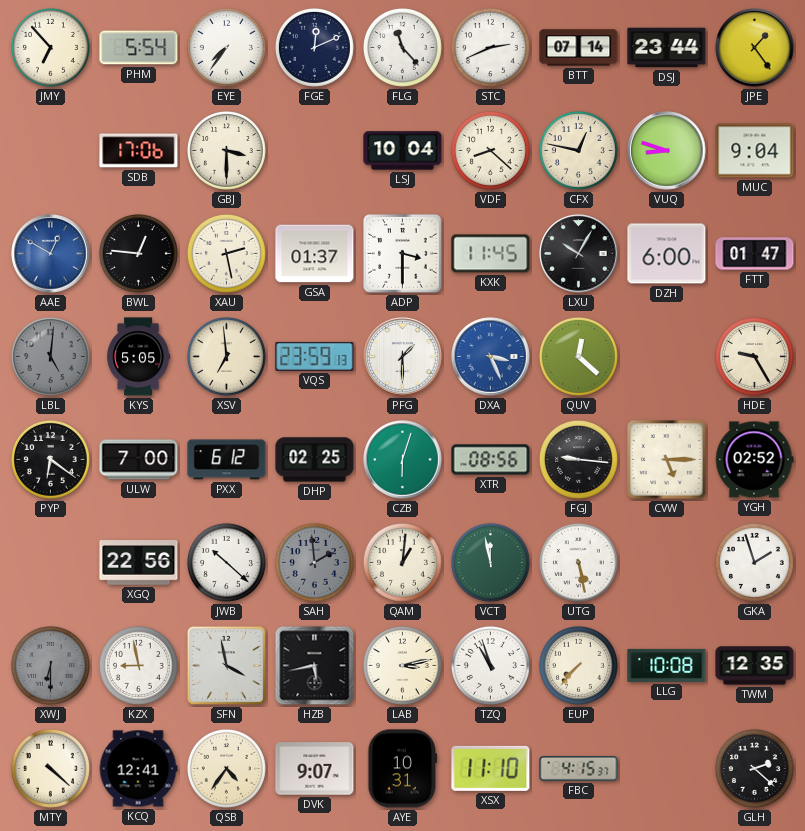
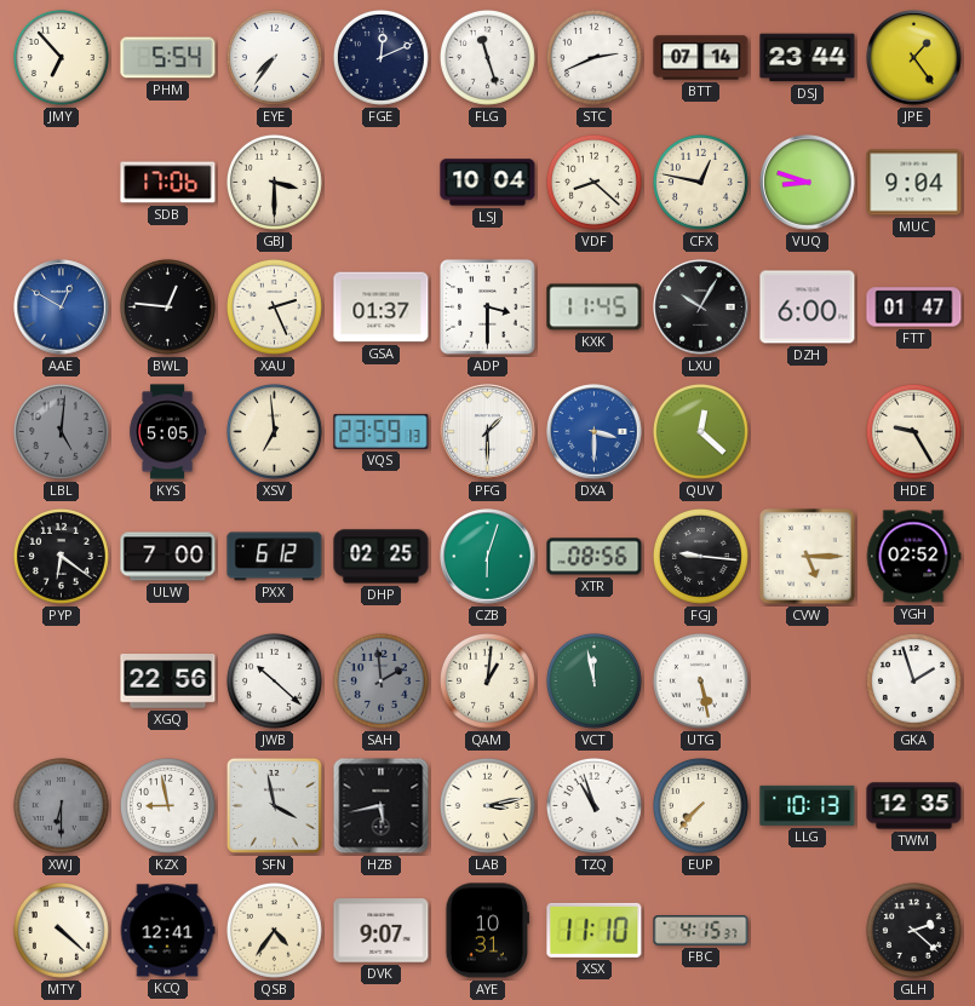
FLG: 11:23 -> 11:27 (487, 57)
XAU: 2:28 -> 2:26 (274, 306)
DXA: 3:26 -> 3:30 (595, 432)
LLG: 10:08 -> 10:13 (808, 805)
